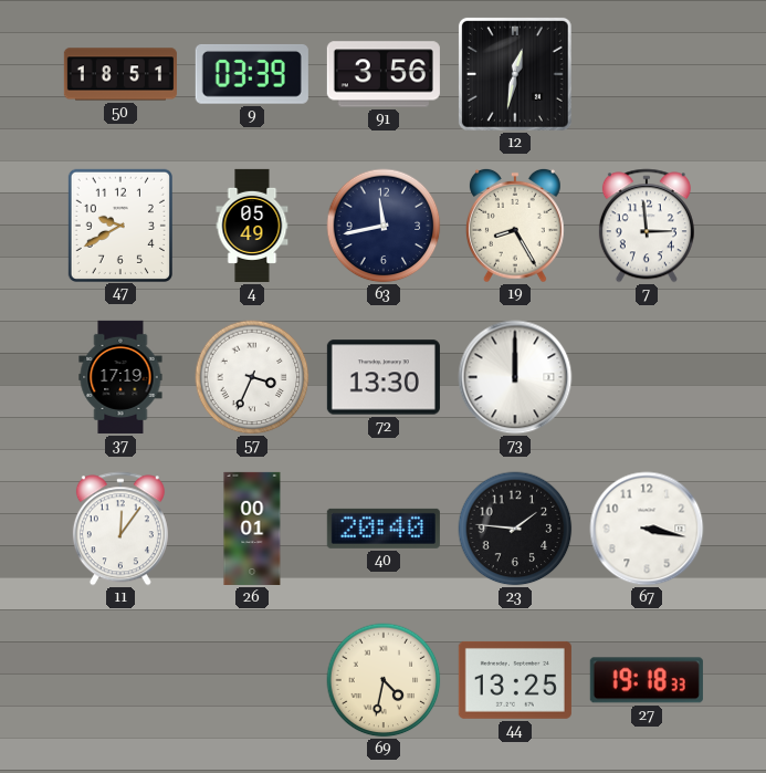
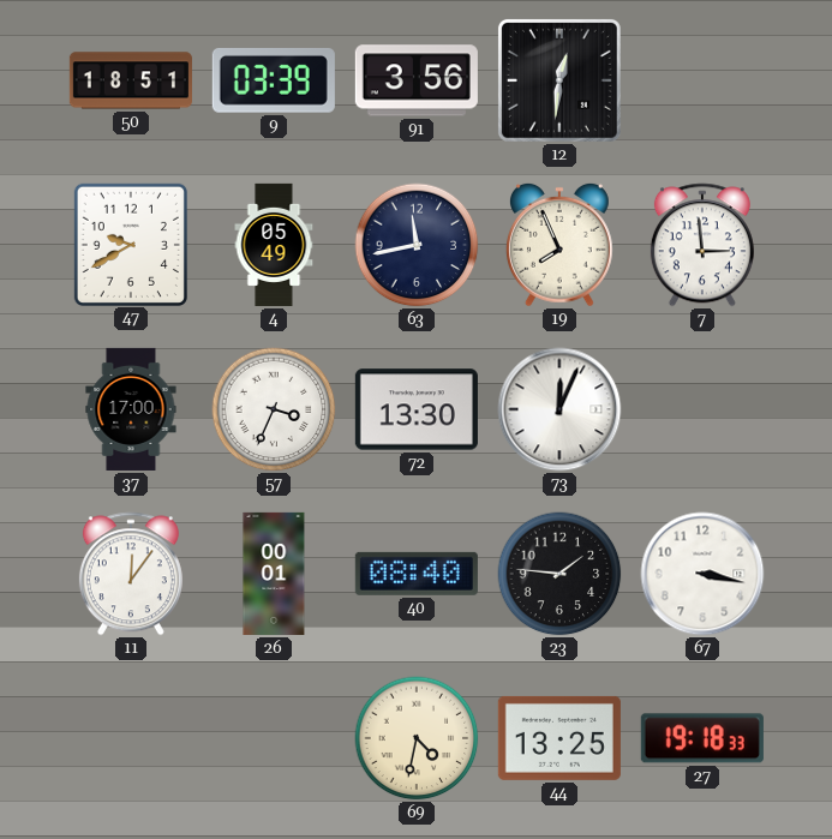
12: 12:32 -> 12:31 (559, 80)
19: 8:25 -> 7:56 (559, 245)
37: 17:19 -> 17:00 (131, 409)
73: 12:00 -> 12:04 (559, 409)
40: 20:40 -> 08:40 (417, 574)
